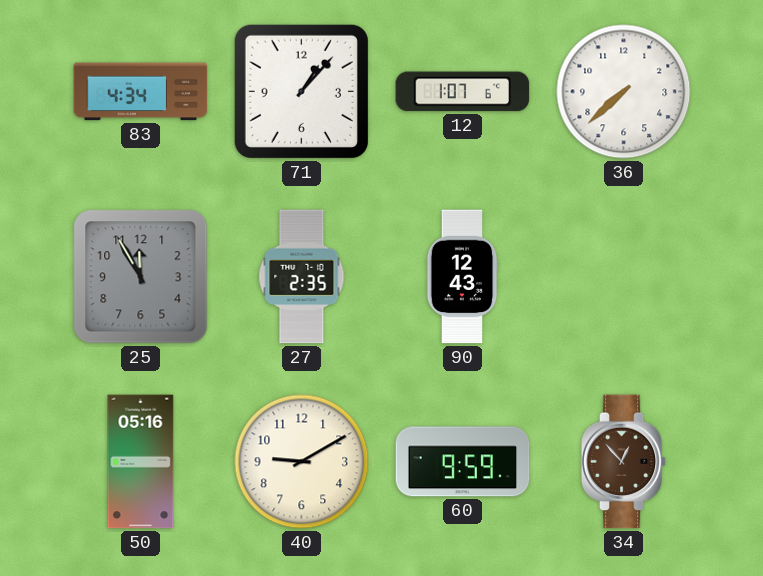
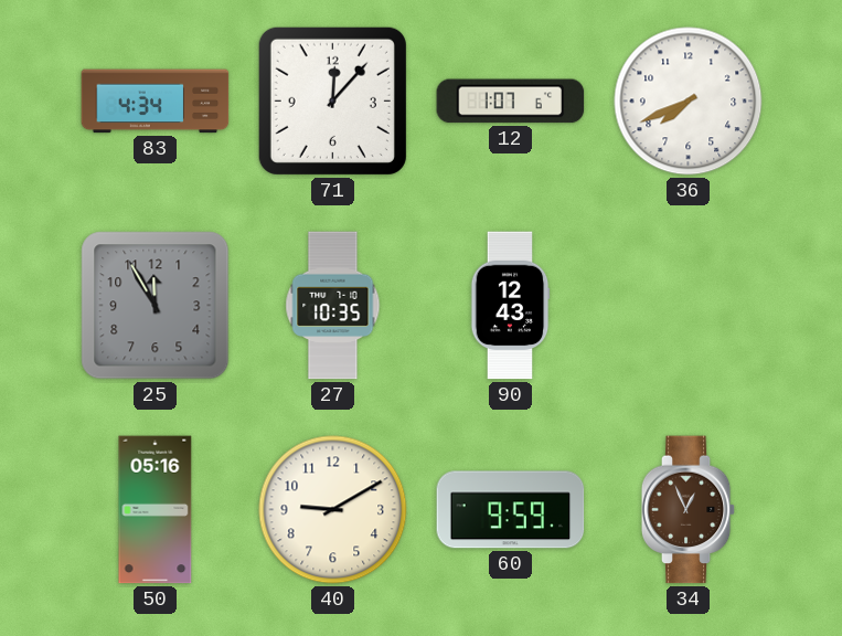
71: 1:07 -> 12:07 (332, 100)
36: 7:38 -> 7:41 (689, 102)
27: 2:35 -> 10:35 (333, 306)
34: 12:53 -> 12:56 (689, 510)
